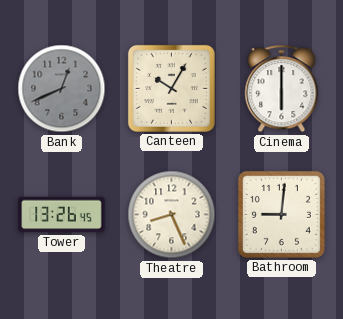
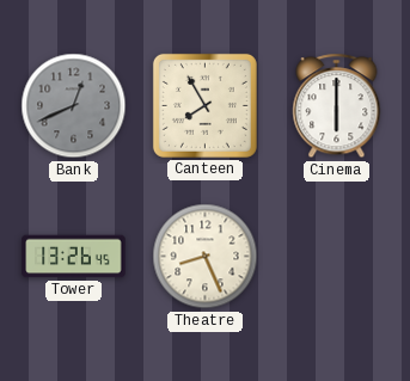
Canteen: 10:05 -> 7:55 (204, 105)
Bathroom: 9:01 -> none (281, 214)
